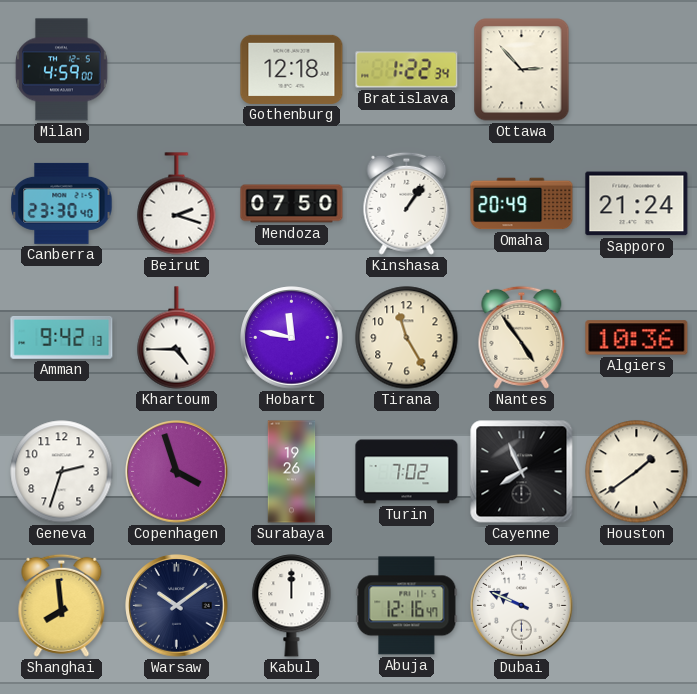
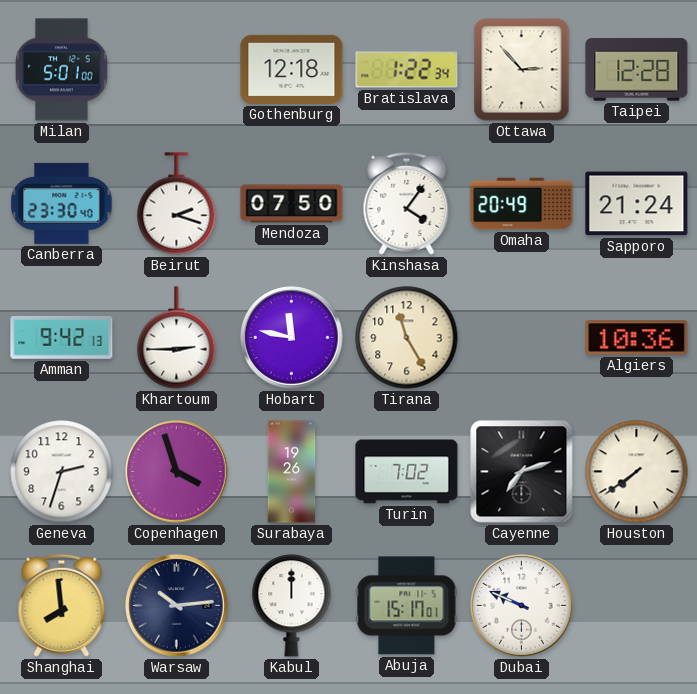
Milan: 4:59 -> 5:01 (62, 70)
Taipei: none -> 12:28 (637, 70)
Kinshasa: 1:06 -> 4:06 (407, 203)
Khartoum: 4:45 -> 2:45 (177, 338)
Nantes: 4:54 -> none (522, 337)
Cayenne: 7:56 -> 7:12 (522, 472)
Houston: 1:39 -> 7:39 (637, 472)
Warsaw: 10:09 -> 10:14 (177, 606)
Abuja: 12:16 -> 15:17 (407, 606)
